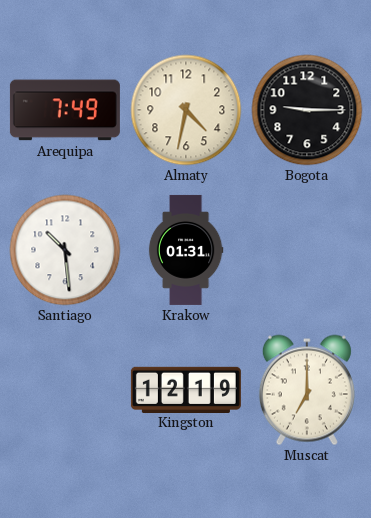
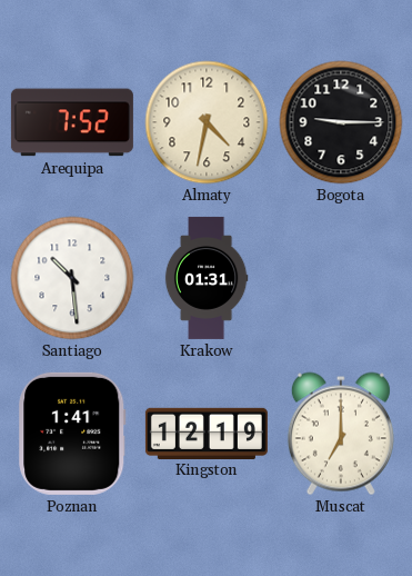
Arequipa: 7:49 -> 7:52 (72, 122)
Poznan: none -> 1:41 (72, 434)
